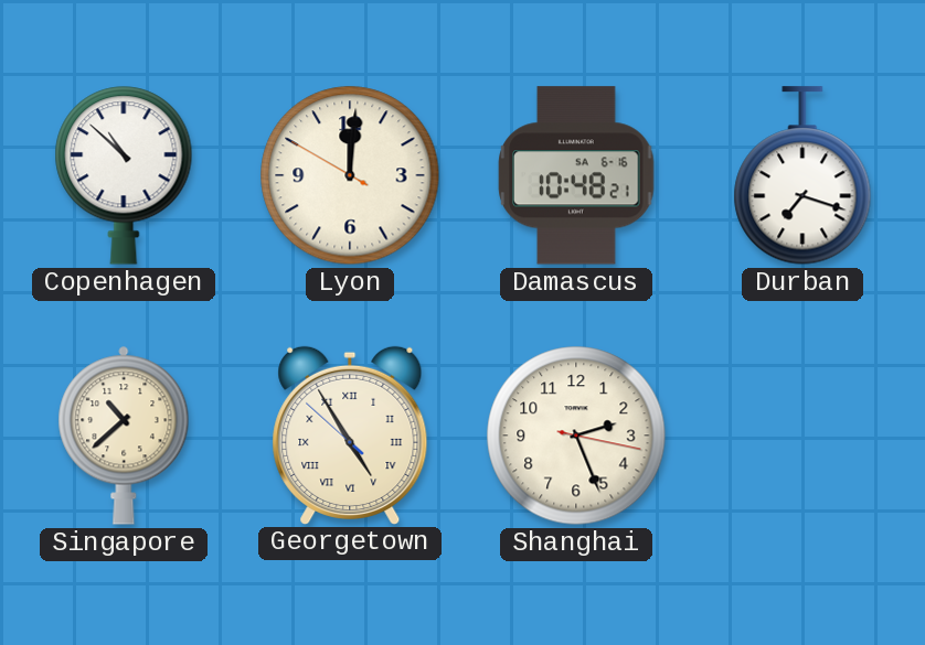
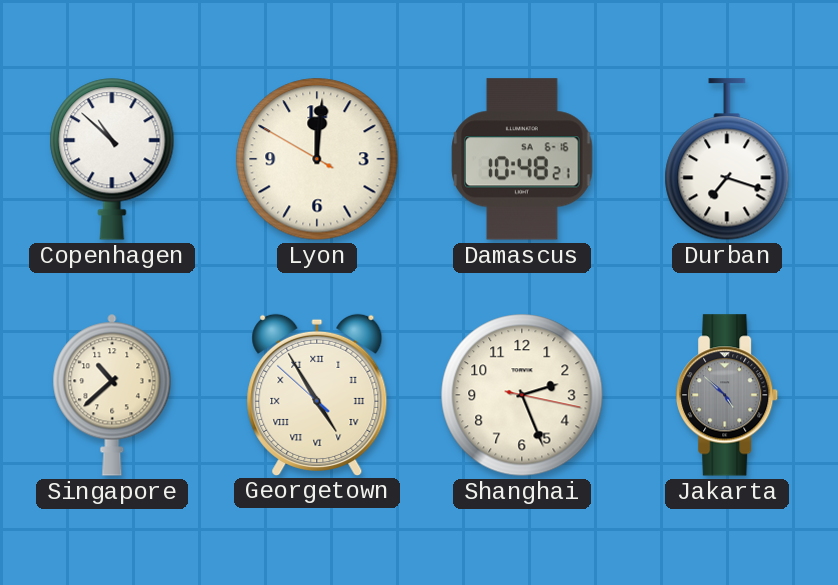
Jakarta: none -> 4:52 (728, 395)
